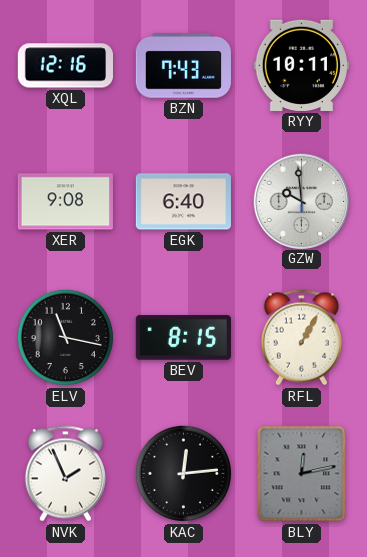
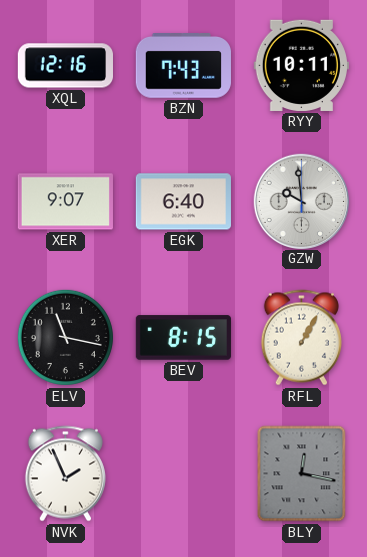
XER: 9:08 -> 9:07 (65, 202)
KAC: 12:14 -> none (183, 473)
BLY: 12:13 -> 12:17 (302, 474)
